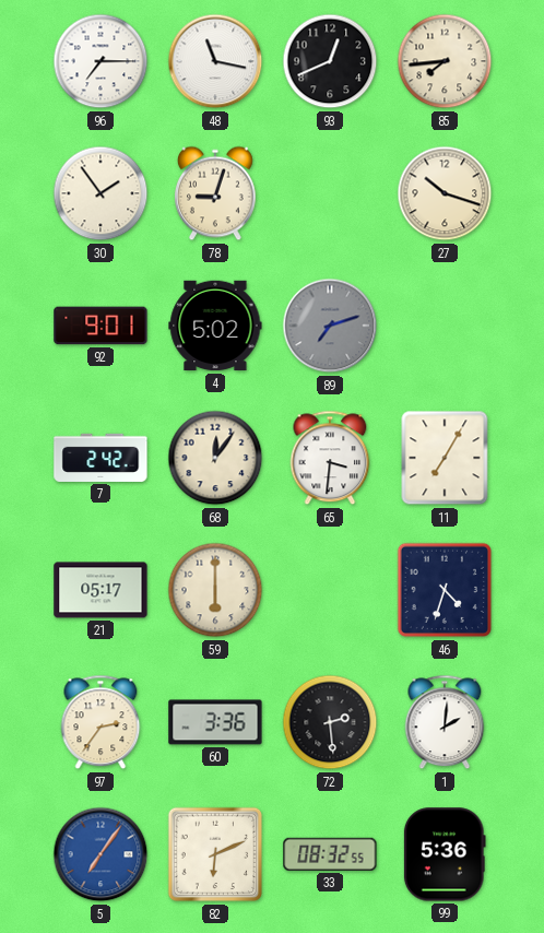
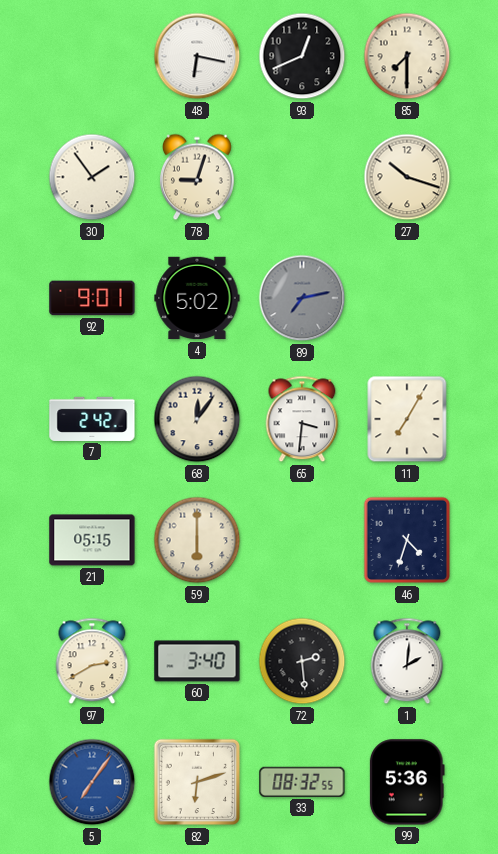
96: 7:15 -> none (100, 61)
48: 11:17 -> 6:17 (197, 56)
85: 7:44 -> 7:30 (407, 56)
89: 7:12 -> 7:13 (302, 298)
21: 05:17 -> 05:15 (92, 540)
97: 2:36 -> 2:40 (92, 661)
60: 3:36 -> 3:40 (197, 661)
82: 6:11 -> 6:12 (197, 782)
